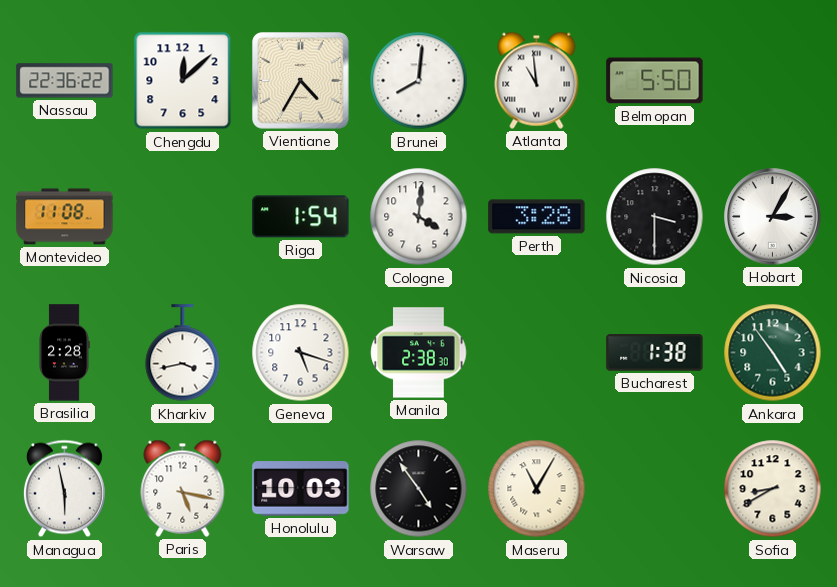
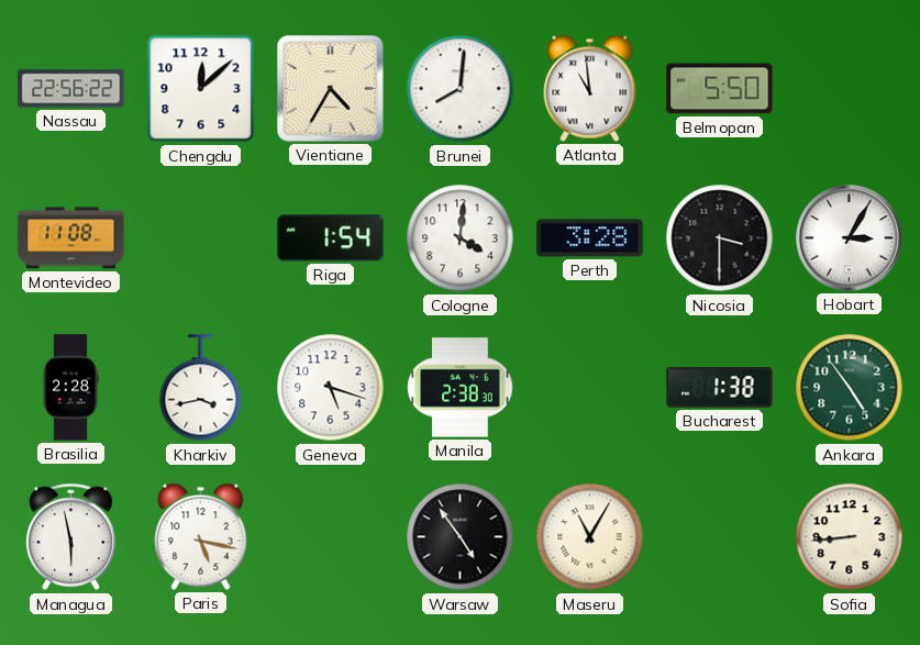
Nassau: 22:36 -> 22:56 (71, 89)
Honolulu: 10:03 -> none (301, 489)
Sofia: 8:40 -> 8:44 (850, 537)
